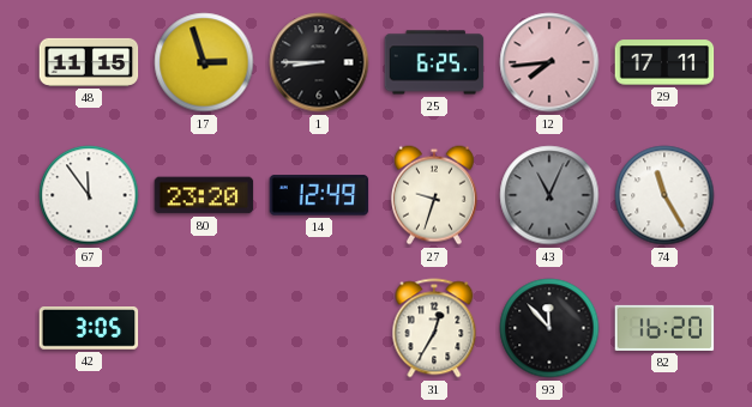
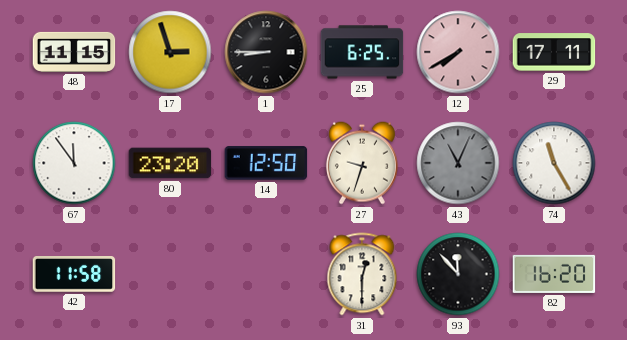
12: 7:44 -> 7:40 (458, 52)
14: 12:49 -> 12:50 (266, 163)
42: 3:05 -> 11:58 (74, 275)
31: 12:35 -> 12:30 (362, 274)
